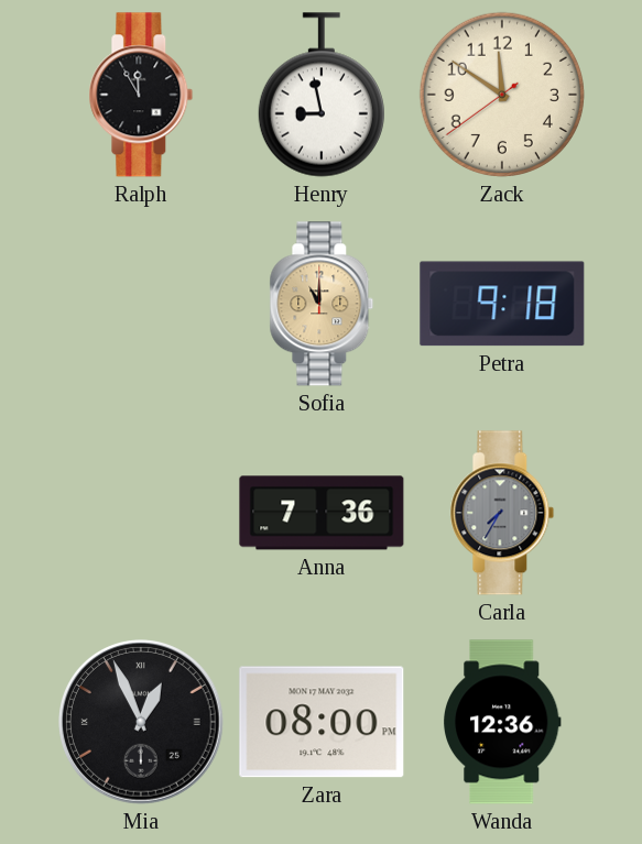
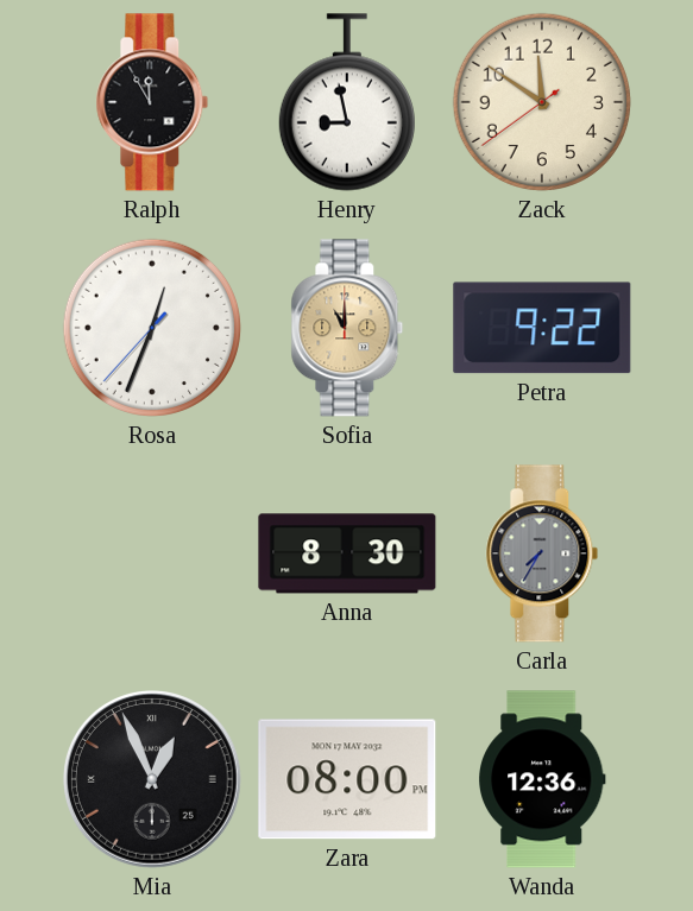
Rosa: none -> 12:33 (152, 328)
Petra: 9:18 -> 9:22 (542, 328)
Anna: 7:36 -> 8:30 (347, 553)
